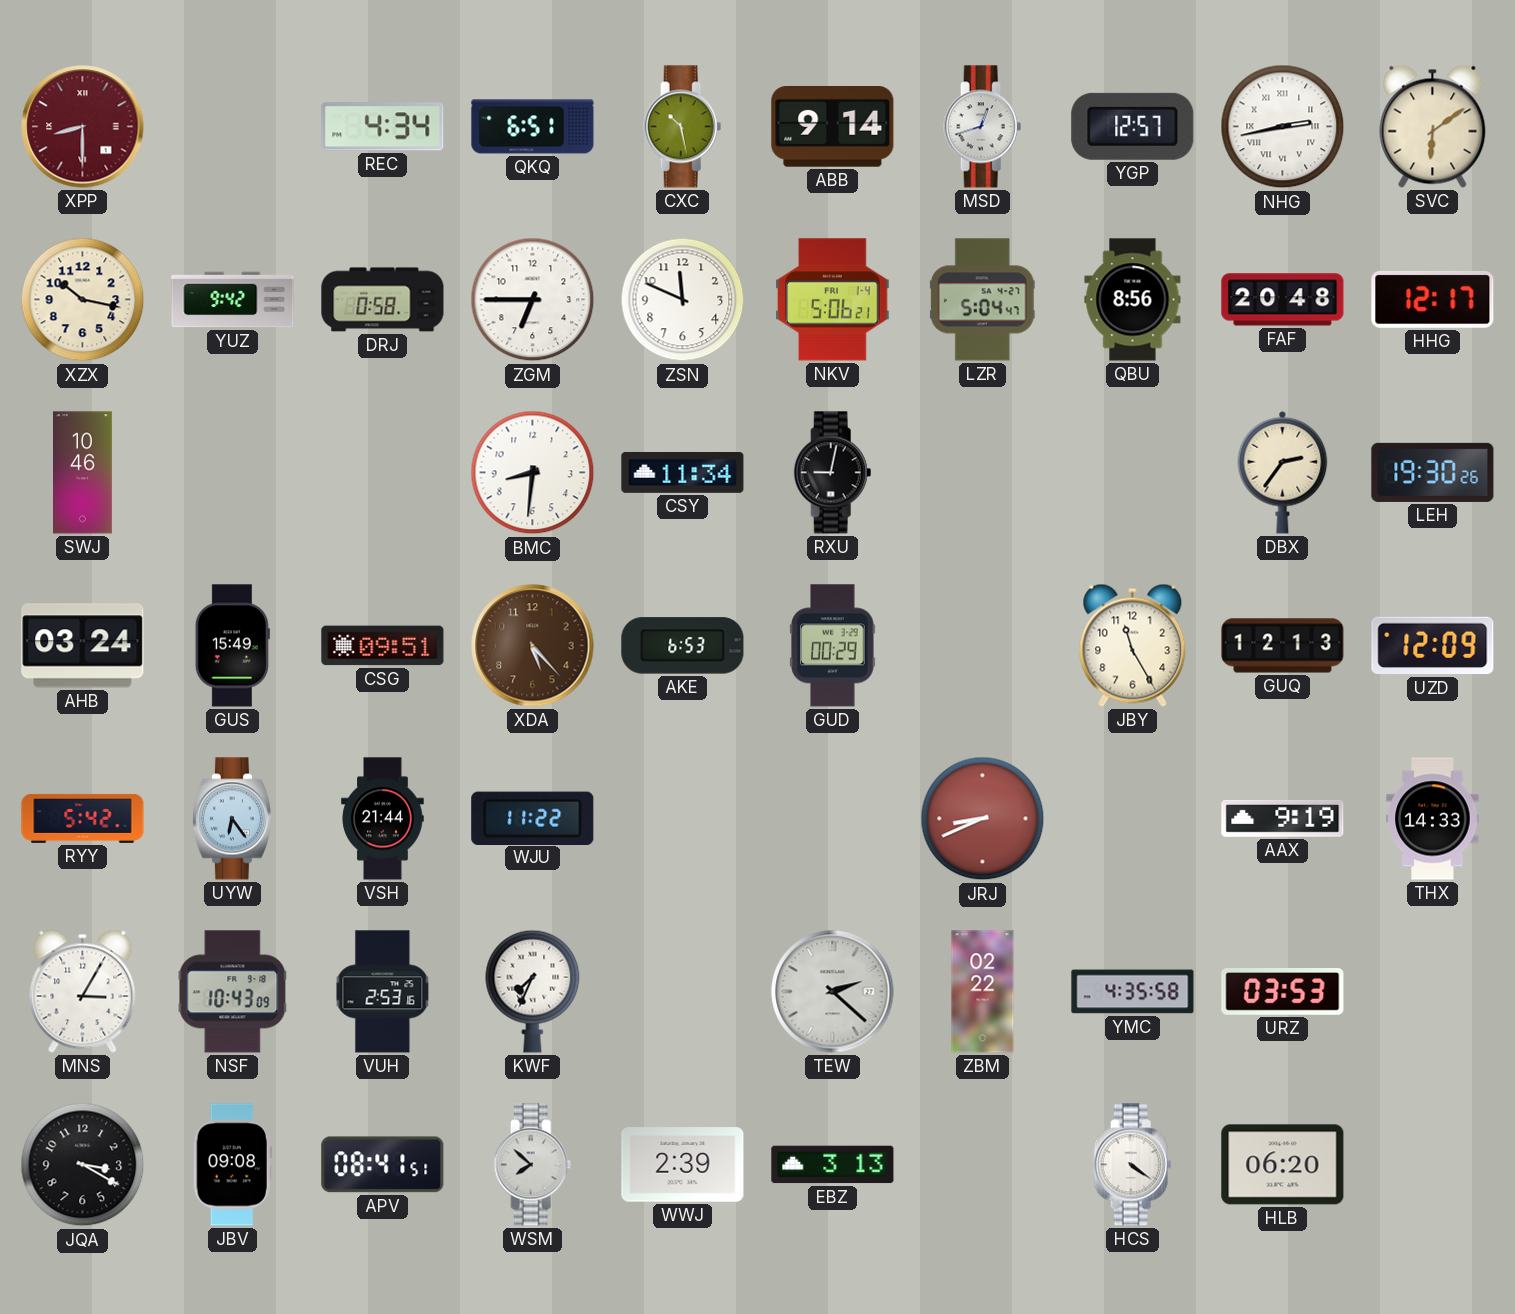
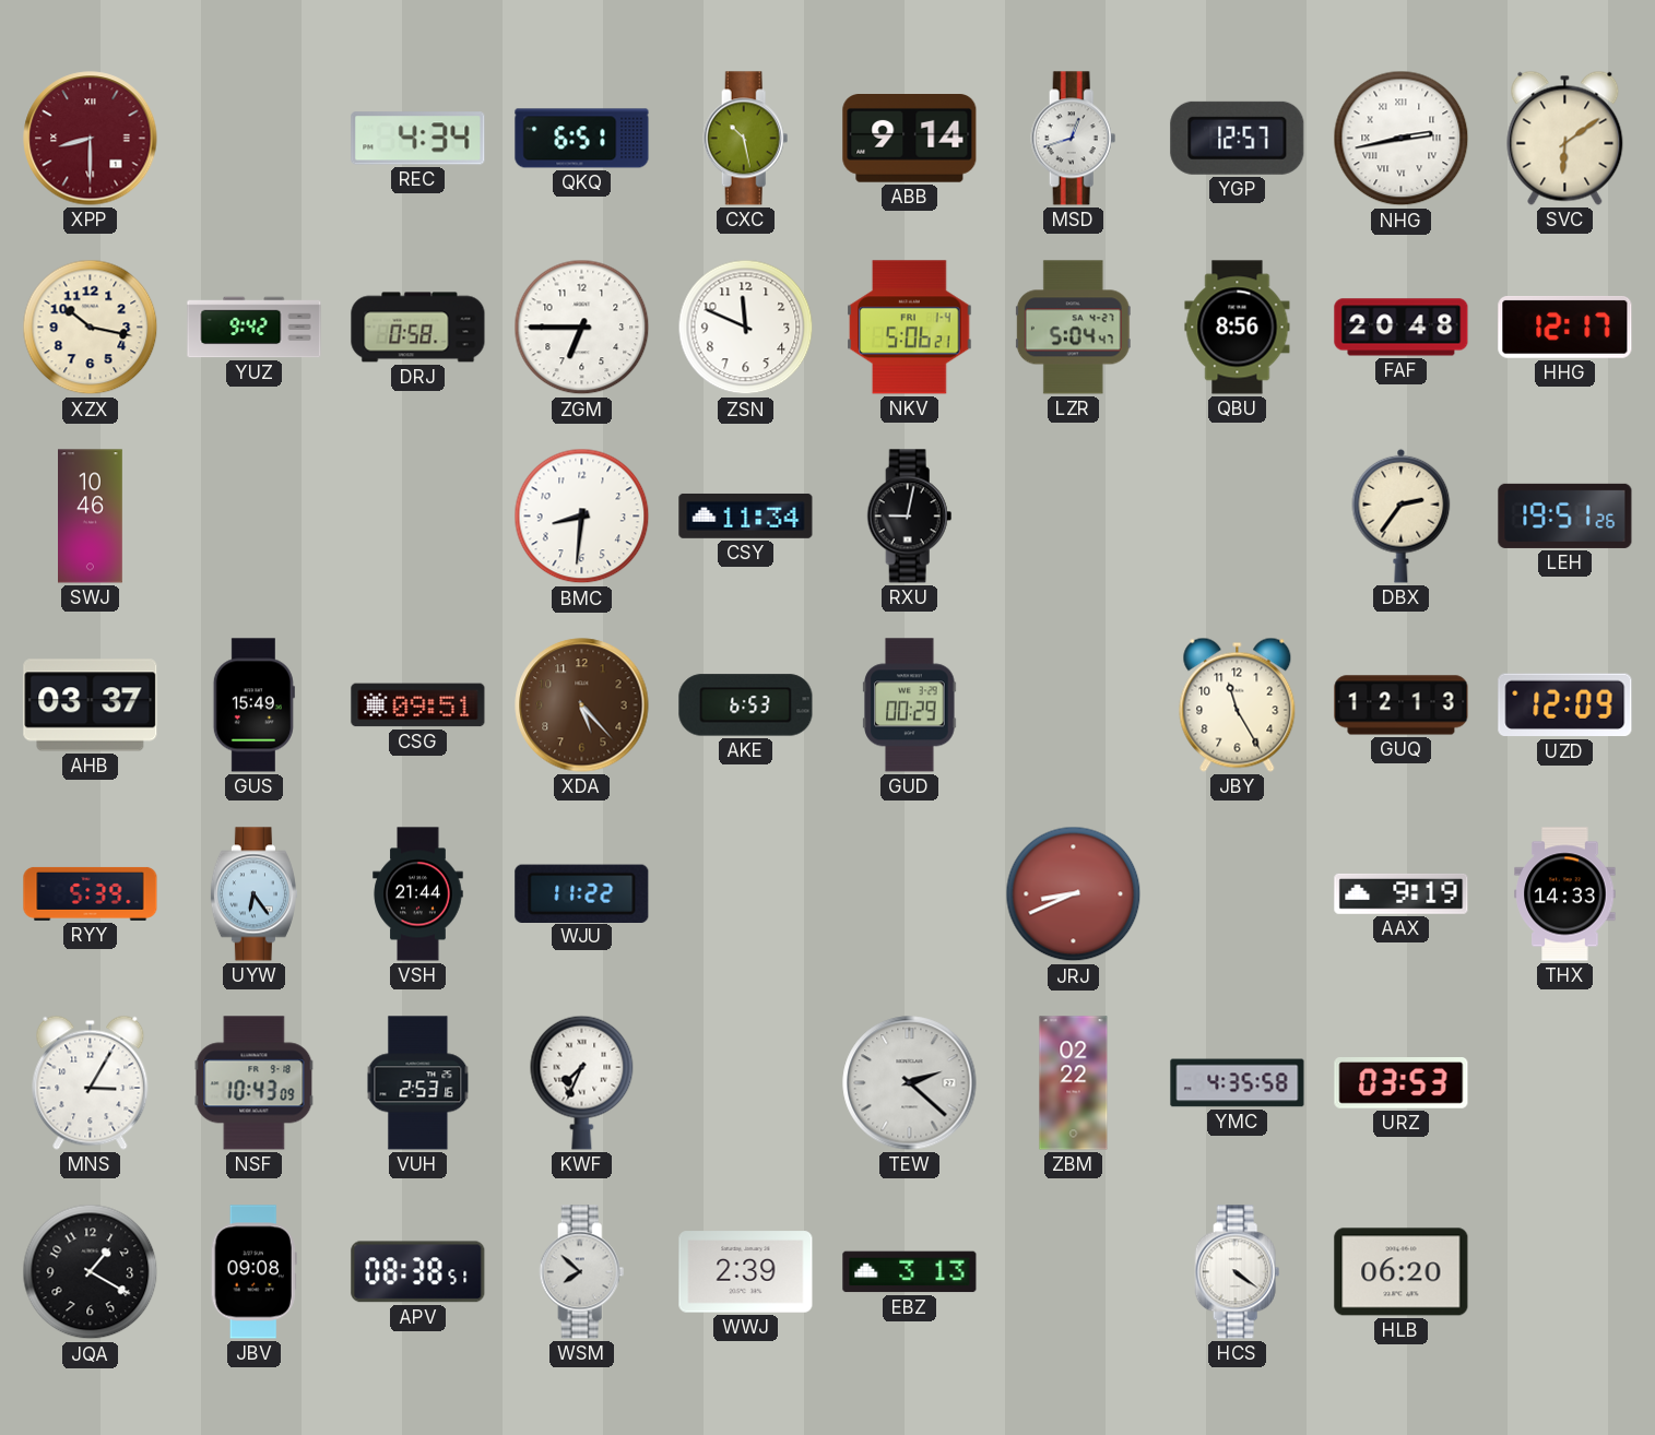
LEH: 19:30 -> 19:51 (1565, 515)
AHB: 03:24 -> 03:37 (91, 705)
RYY: 5:42 -> 5:39 (91, 893)
JQA: 3:20 -> 1:20 (91, 1272)
APV: 08:41 -> 08:38 (418, 1272)
